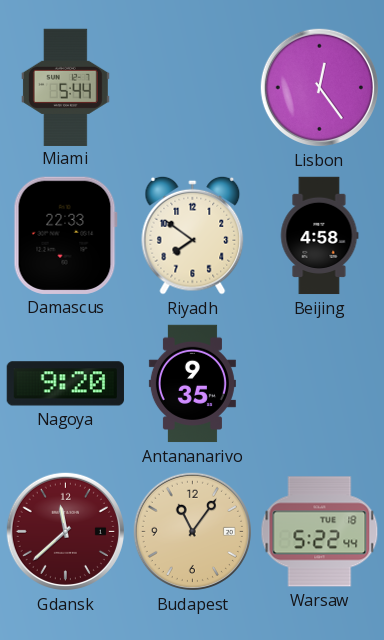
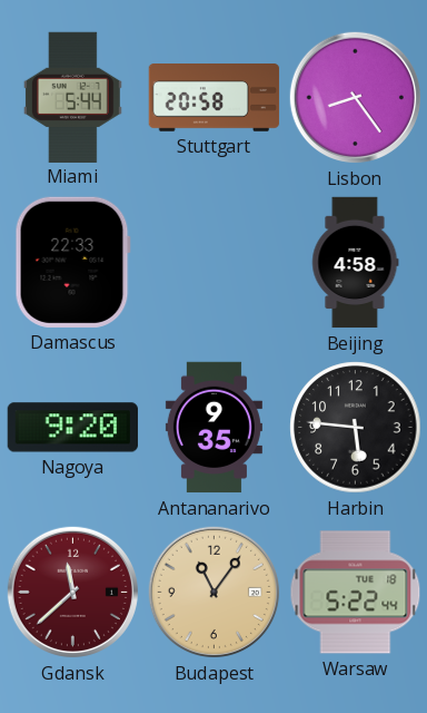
Stuttgart: none -> 20:58 (215, 98)
Lisbon: 12:24 -> 8:24 (355, 97)
Riyadh: 7:51 -> none (193, 235)
Harbin: none -> 5:46 (356, 428)
